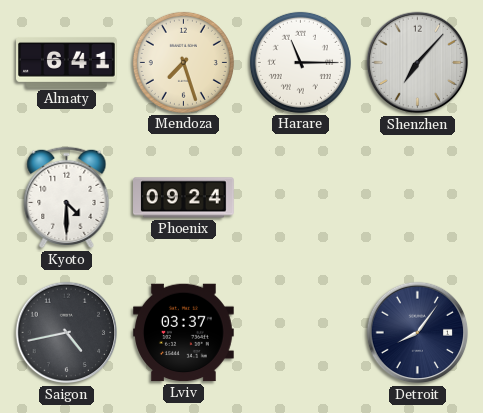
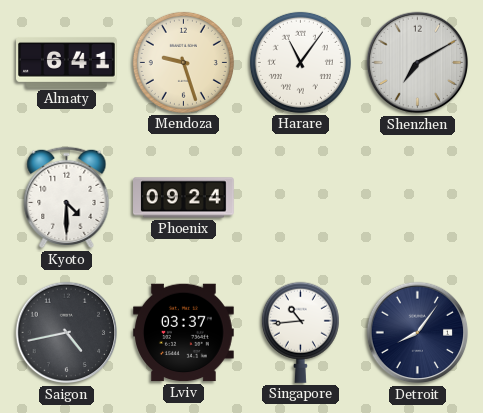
Mendoza: 7:27 -> 9:27 (183, 62)
Harare: 11:15 -> 11:06 (300, 62)
Shenzhen: 7:07 -> 7:10 (418, 63)
Singapore: none -> 10:44 (300, 332)
